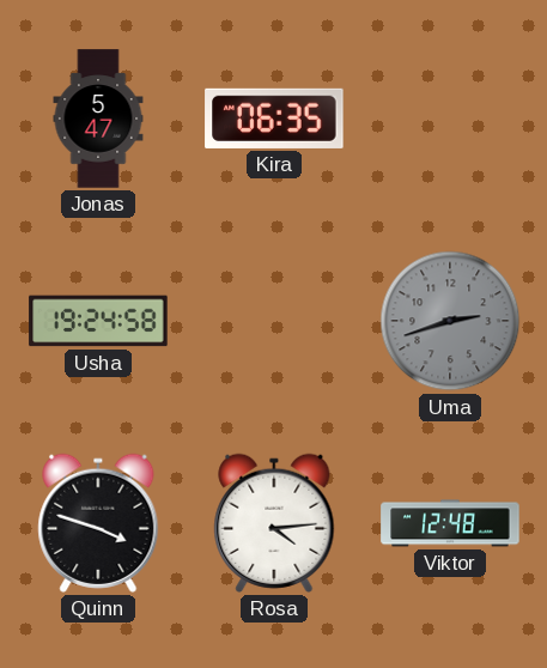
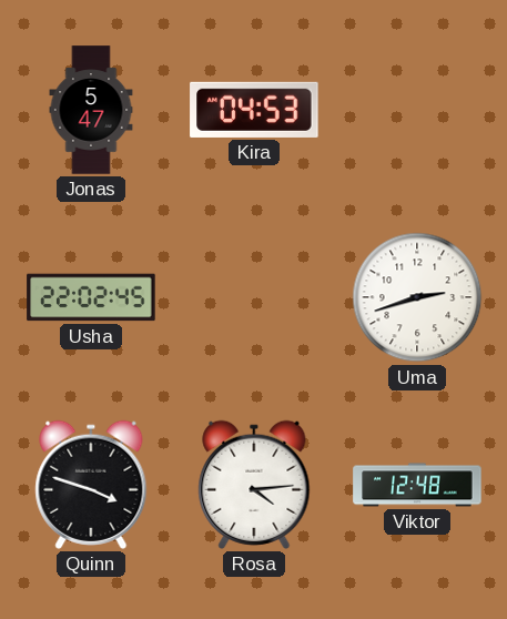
Kira: 06:35 -> 04:53 (254, 110)
Usha: 19:24 -> 22:02 (91, 297)
Uma dial: grey -> white (417, 297)
